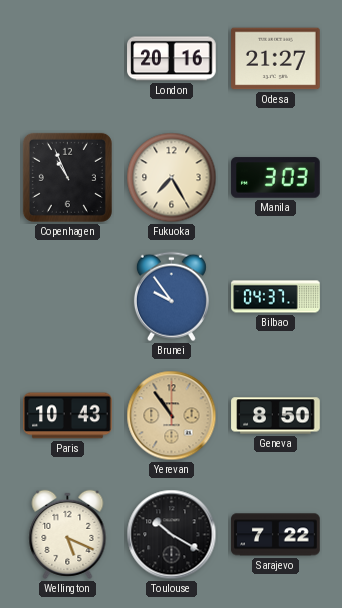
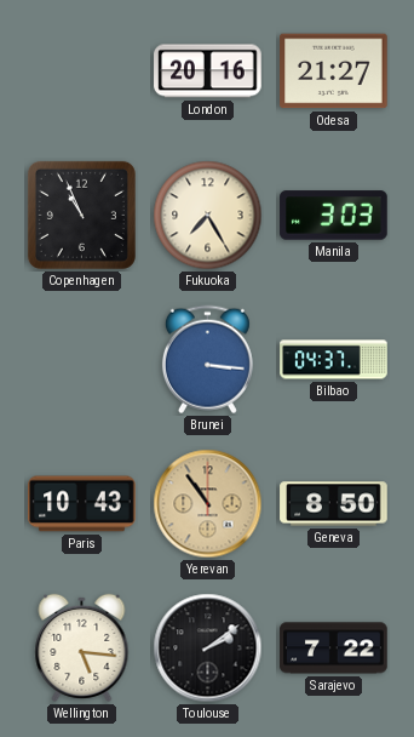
Brunei: 9:54 -> 3:16 (207, 360)
Wellington: 5:19 -> 5:16 (82, 647)
Toulouse: 10:20 -> 2:09 (208, 649)
